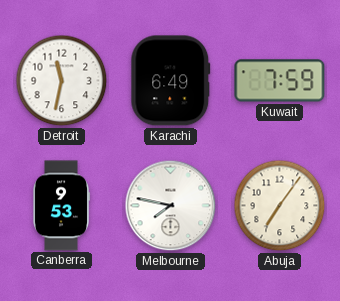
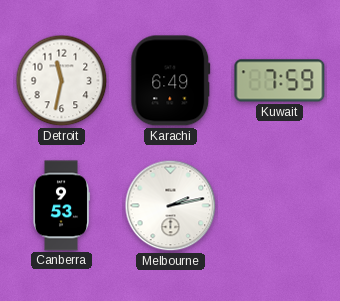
Melbourne: 7:47 -> 2:13 (171, 206)
Abuja: 7:06 -> none (280, 206)
